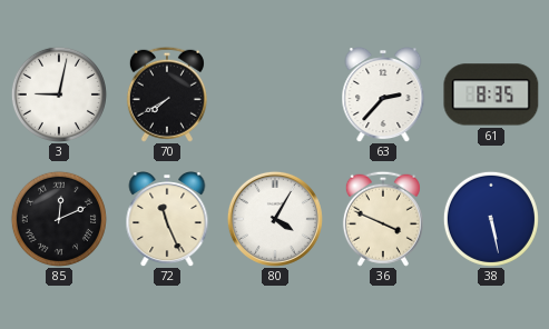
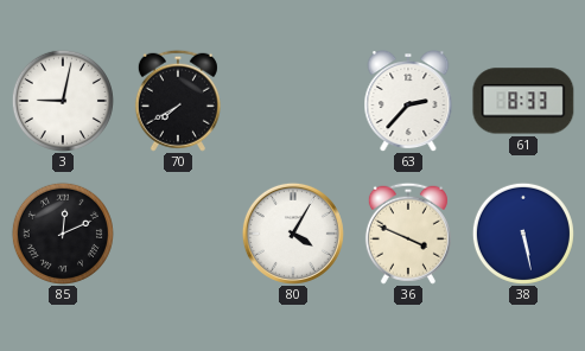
61: 8:35 -> 8:33 (523, 101)
72: 11:26 -> none (167, 220)
